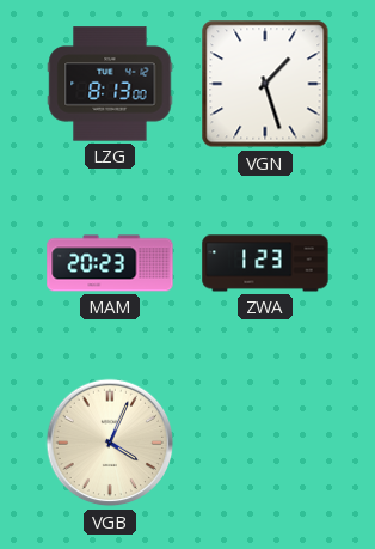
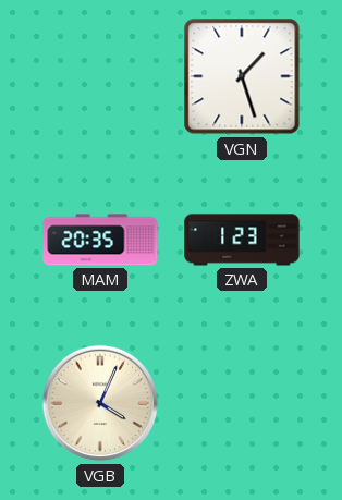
LZG: 8:13 -> none (110, 84)
MAM: 20:23 -> 20:35 (100, 240)
